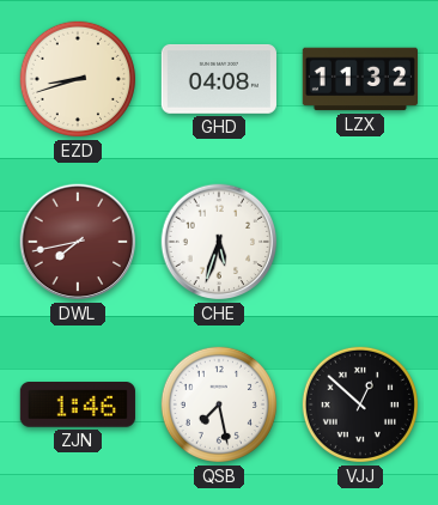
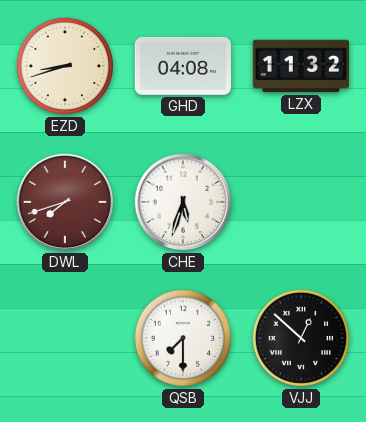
DWL: 7:43 -> 7:42 (65, 202)
ZJN: 1:46 -> none (78, 406)
QSB: 7:28 -> 7:30 (183, 338)
